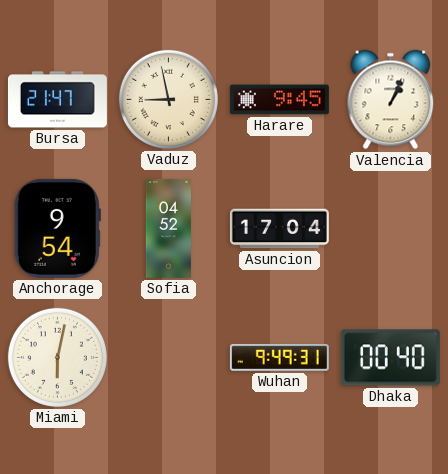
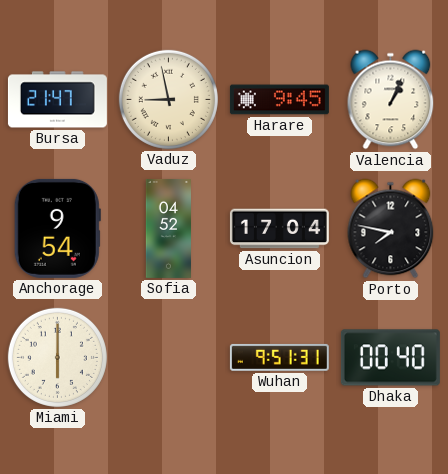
Porto: none -> 7:47 (391, 229)
Miami: 6:02 -> 6:00 (57, 357)
Wuhan: 9:49 -> 9:51 (279, 357)
